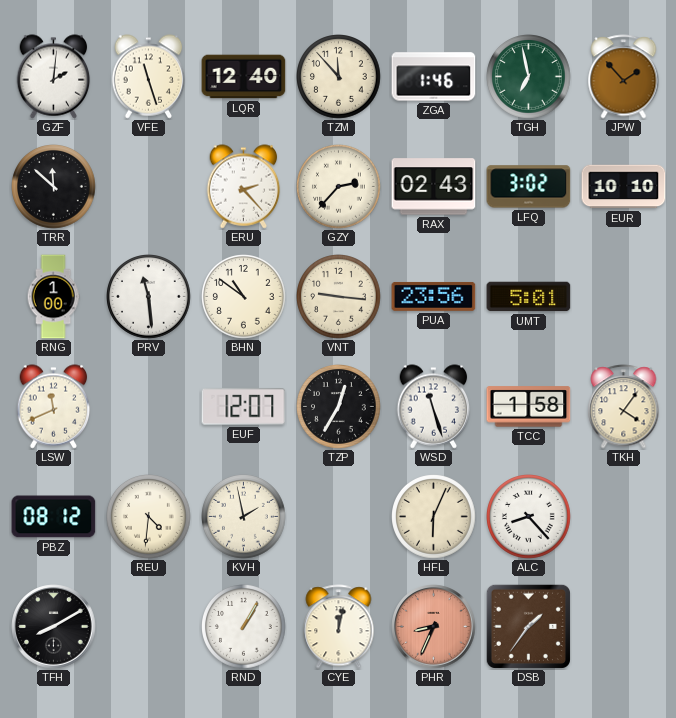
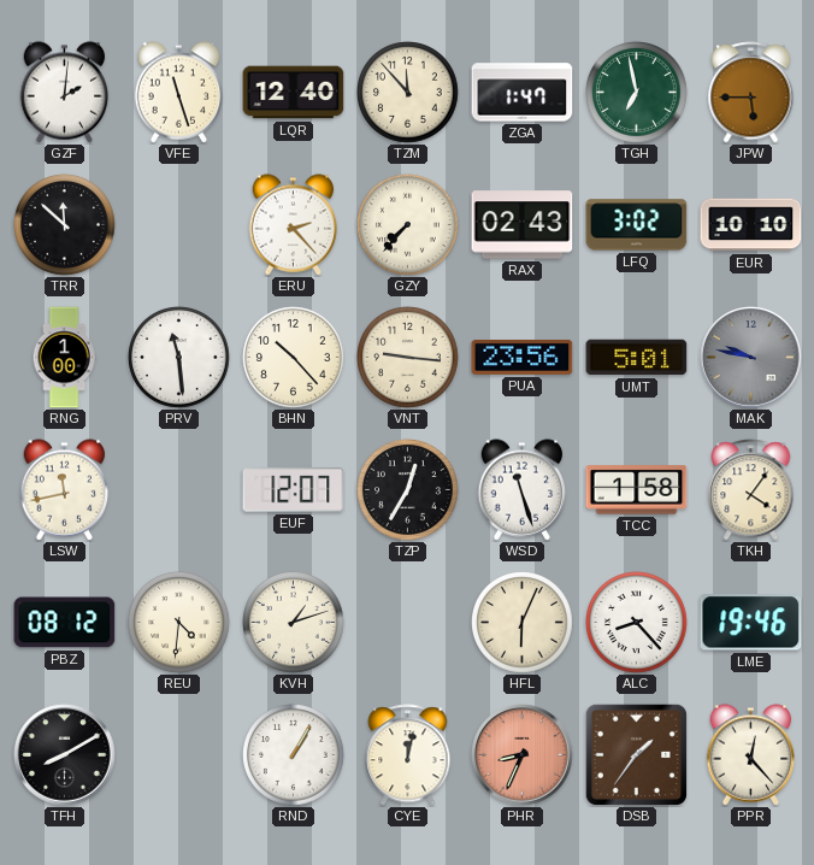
ZGA: 1:46 -> 1:47 (523, 93)
JPW: 1:53 -> 5:45 (751, 93)
GZY: 2:37 -> 7:37 (408, 225)
BHN: 10:51 -> 10:23 (294, 358)
MAK: none -> 9:47 (751, 358)
LSW: 11:41 -> 11:43 (65, 490)
KVH: 1:58 -> 1:12 (294, 623)
LME: none -> 19:46 (751, 623)
PPR: none -> 12:23 (751, 755)
